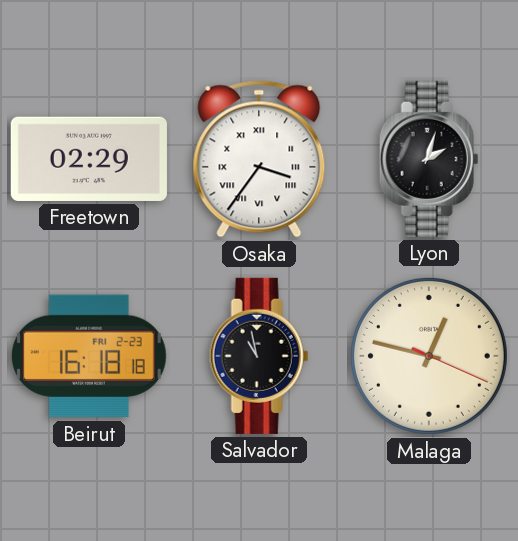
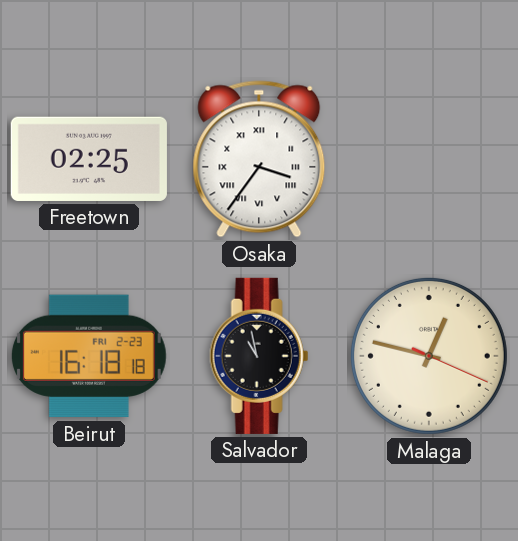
Freetown: 02:29 -> 02:25 (89, 159)
Lyon: 2:03 -> none (429, 159)
